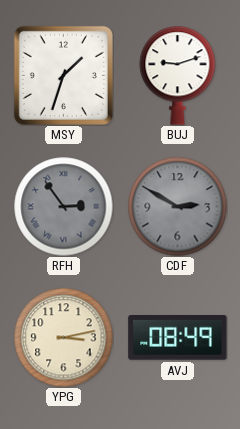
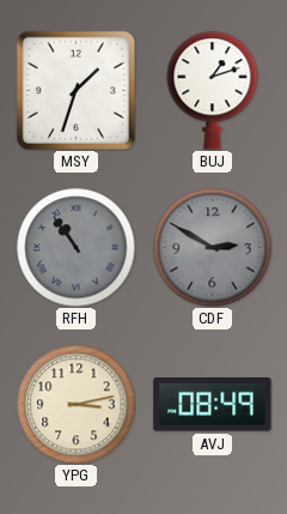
BUJ: 9:12 -> 1:12 (213, 91)
RFH: 2:54 -> 10:54 (77, 248)
